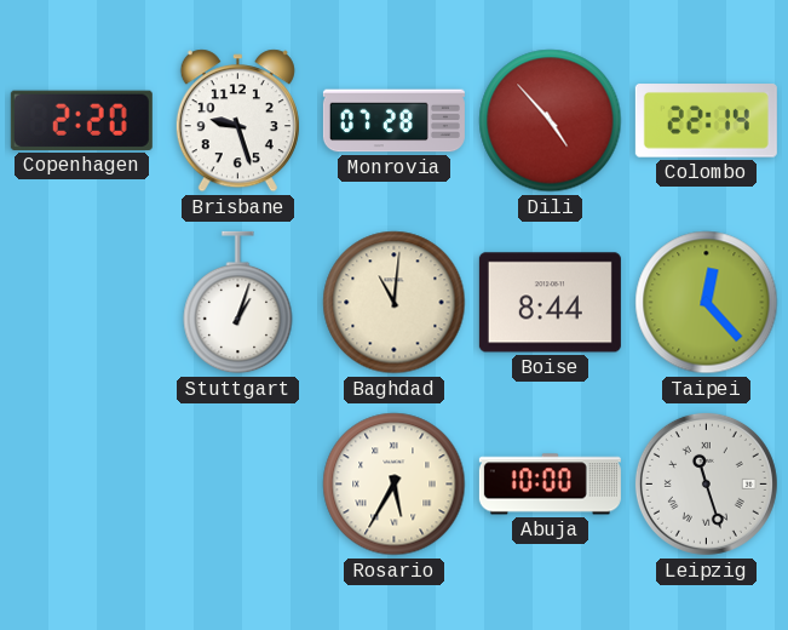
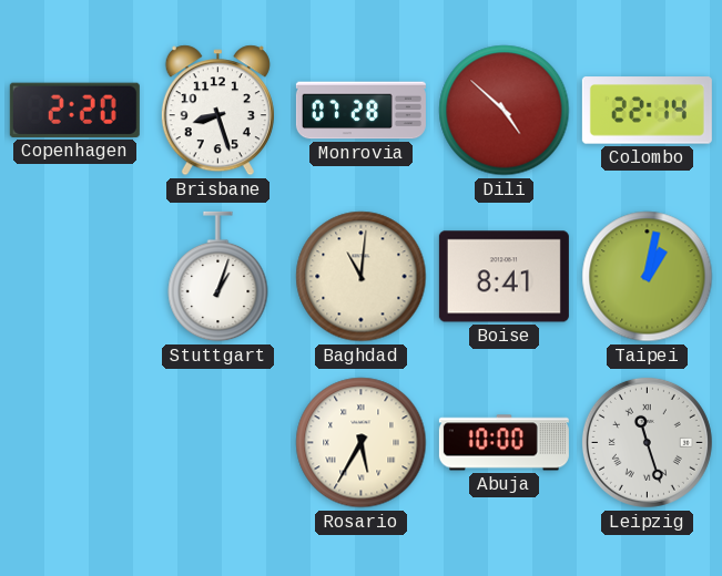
Brisbane: 9:27 -> 8:27 (217, 111)
Dili: 4:53 -> 4:52 (505, 111)
Boise: 8:44 -> 8:41 (504, 277)
Taipei: 12:23 -> 1:02 (648, 277)
